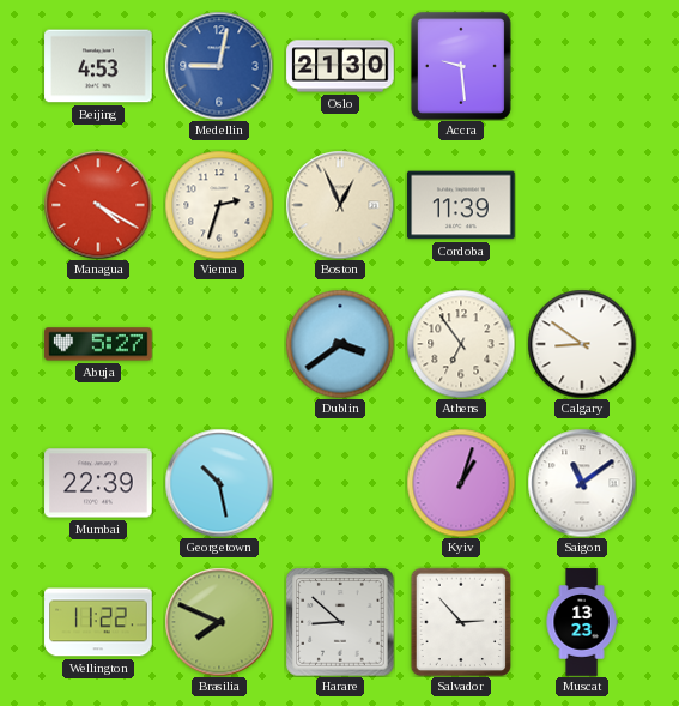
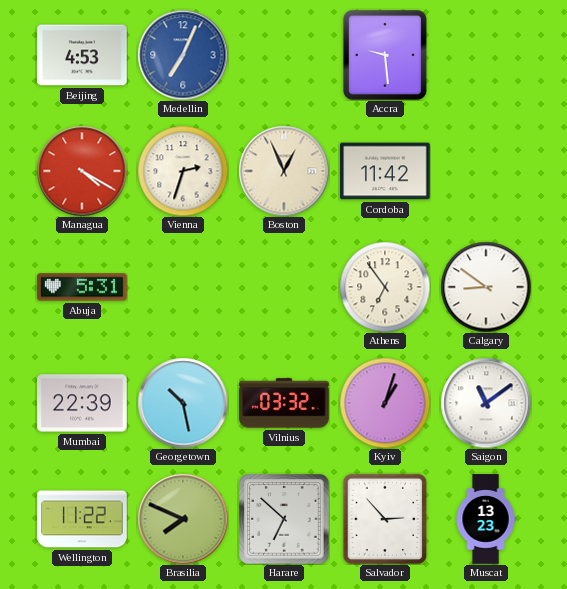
Medellin: 9:02 -> 7:04 (183, 55)
Oslo: 21:30 -> none (340, 66)
Cordoba: 11:39 -> 11:42 (385, 171)
Abuja: 5:27 -> 5:31 (82, 287)
Dublin: 3:39 -> none (340, 344)
Vilnius: none -> 03:32 (284, 403)
Harare: 8:52 -> 6:52 (284, 519)
